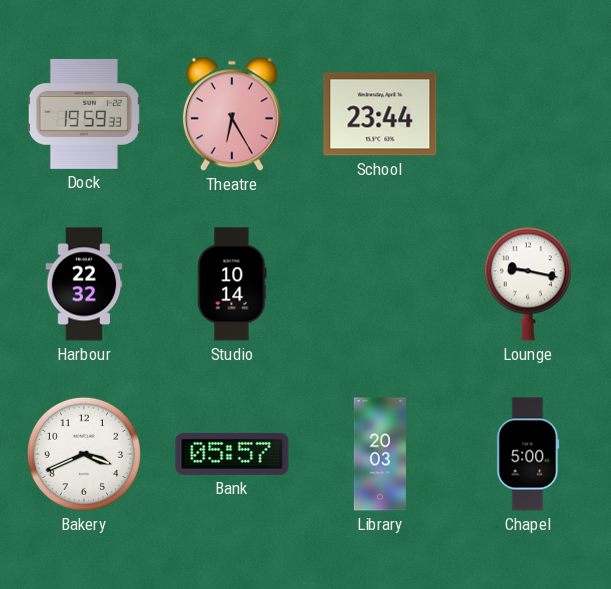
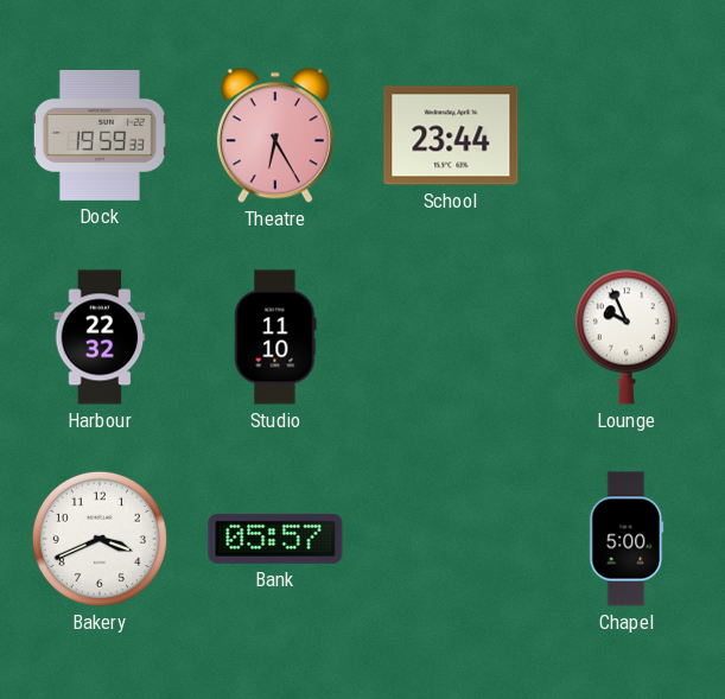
Studio: 10:14 -> 11:10 (275, 337)
Lounge: 9:17 -> 9:56 (627, 337)
Library: 20:03 -> none (380, 454)
